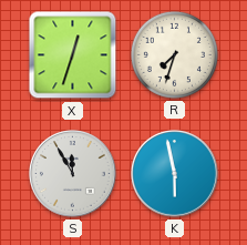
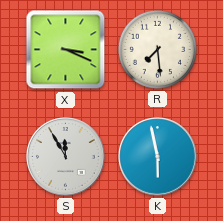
X: 12:33 -> 3:19 (66, 50)
R: 7:33 -> 7:29 (157, 49)
